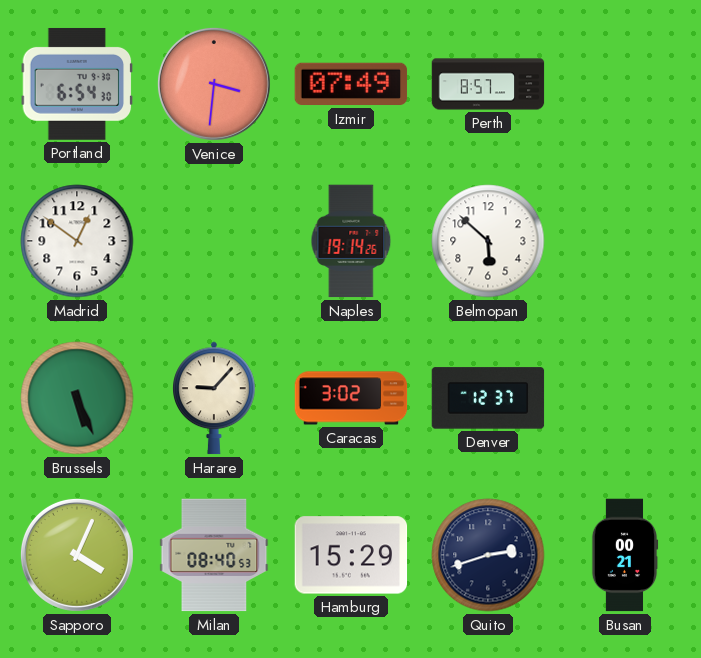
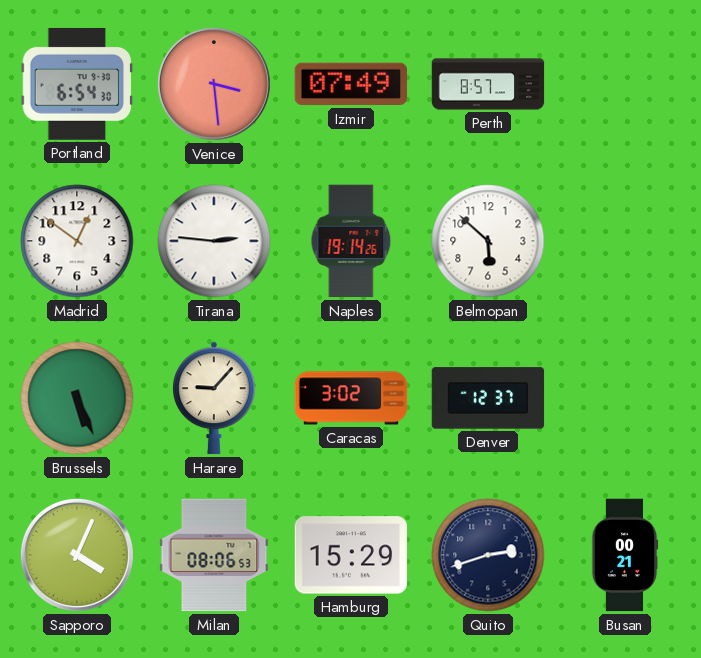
Venice: 3:31 -> 3:29 (214, 84)
Tirana: none -> 2:46 (214, 241)
Milan: 08:40 -> 08:06 (214, 555)
